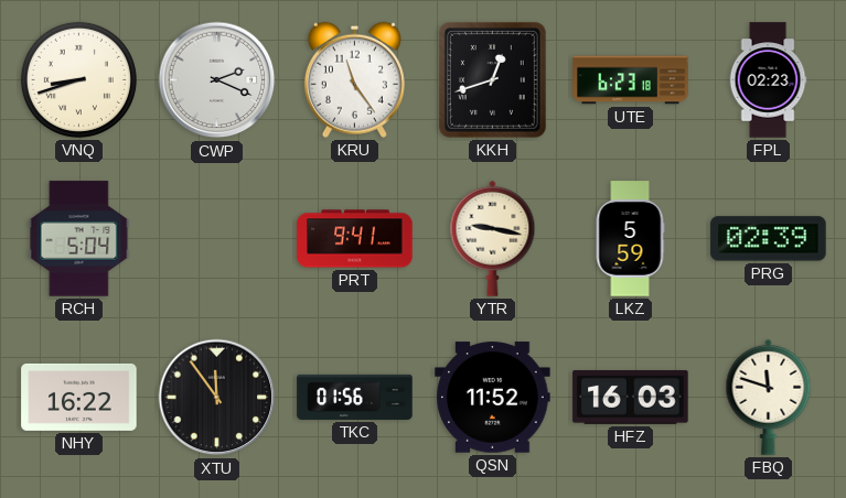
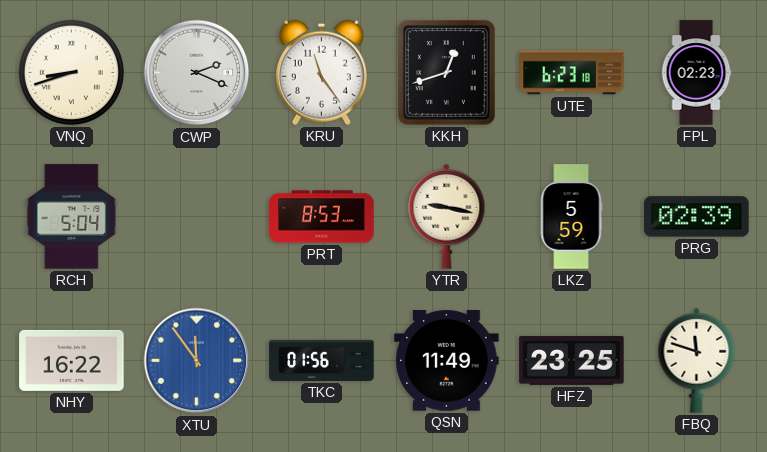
PRT: 9:41 -> 8:53 (322, 217)
XTU dial: black -> blue (197, 361)
QSN: 11:52 -> 11:49 (447, 361)
HFZ: 16:03 -> 23:25 (572, 360)
